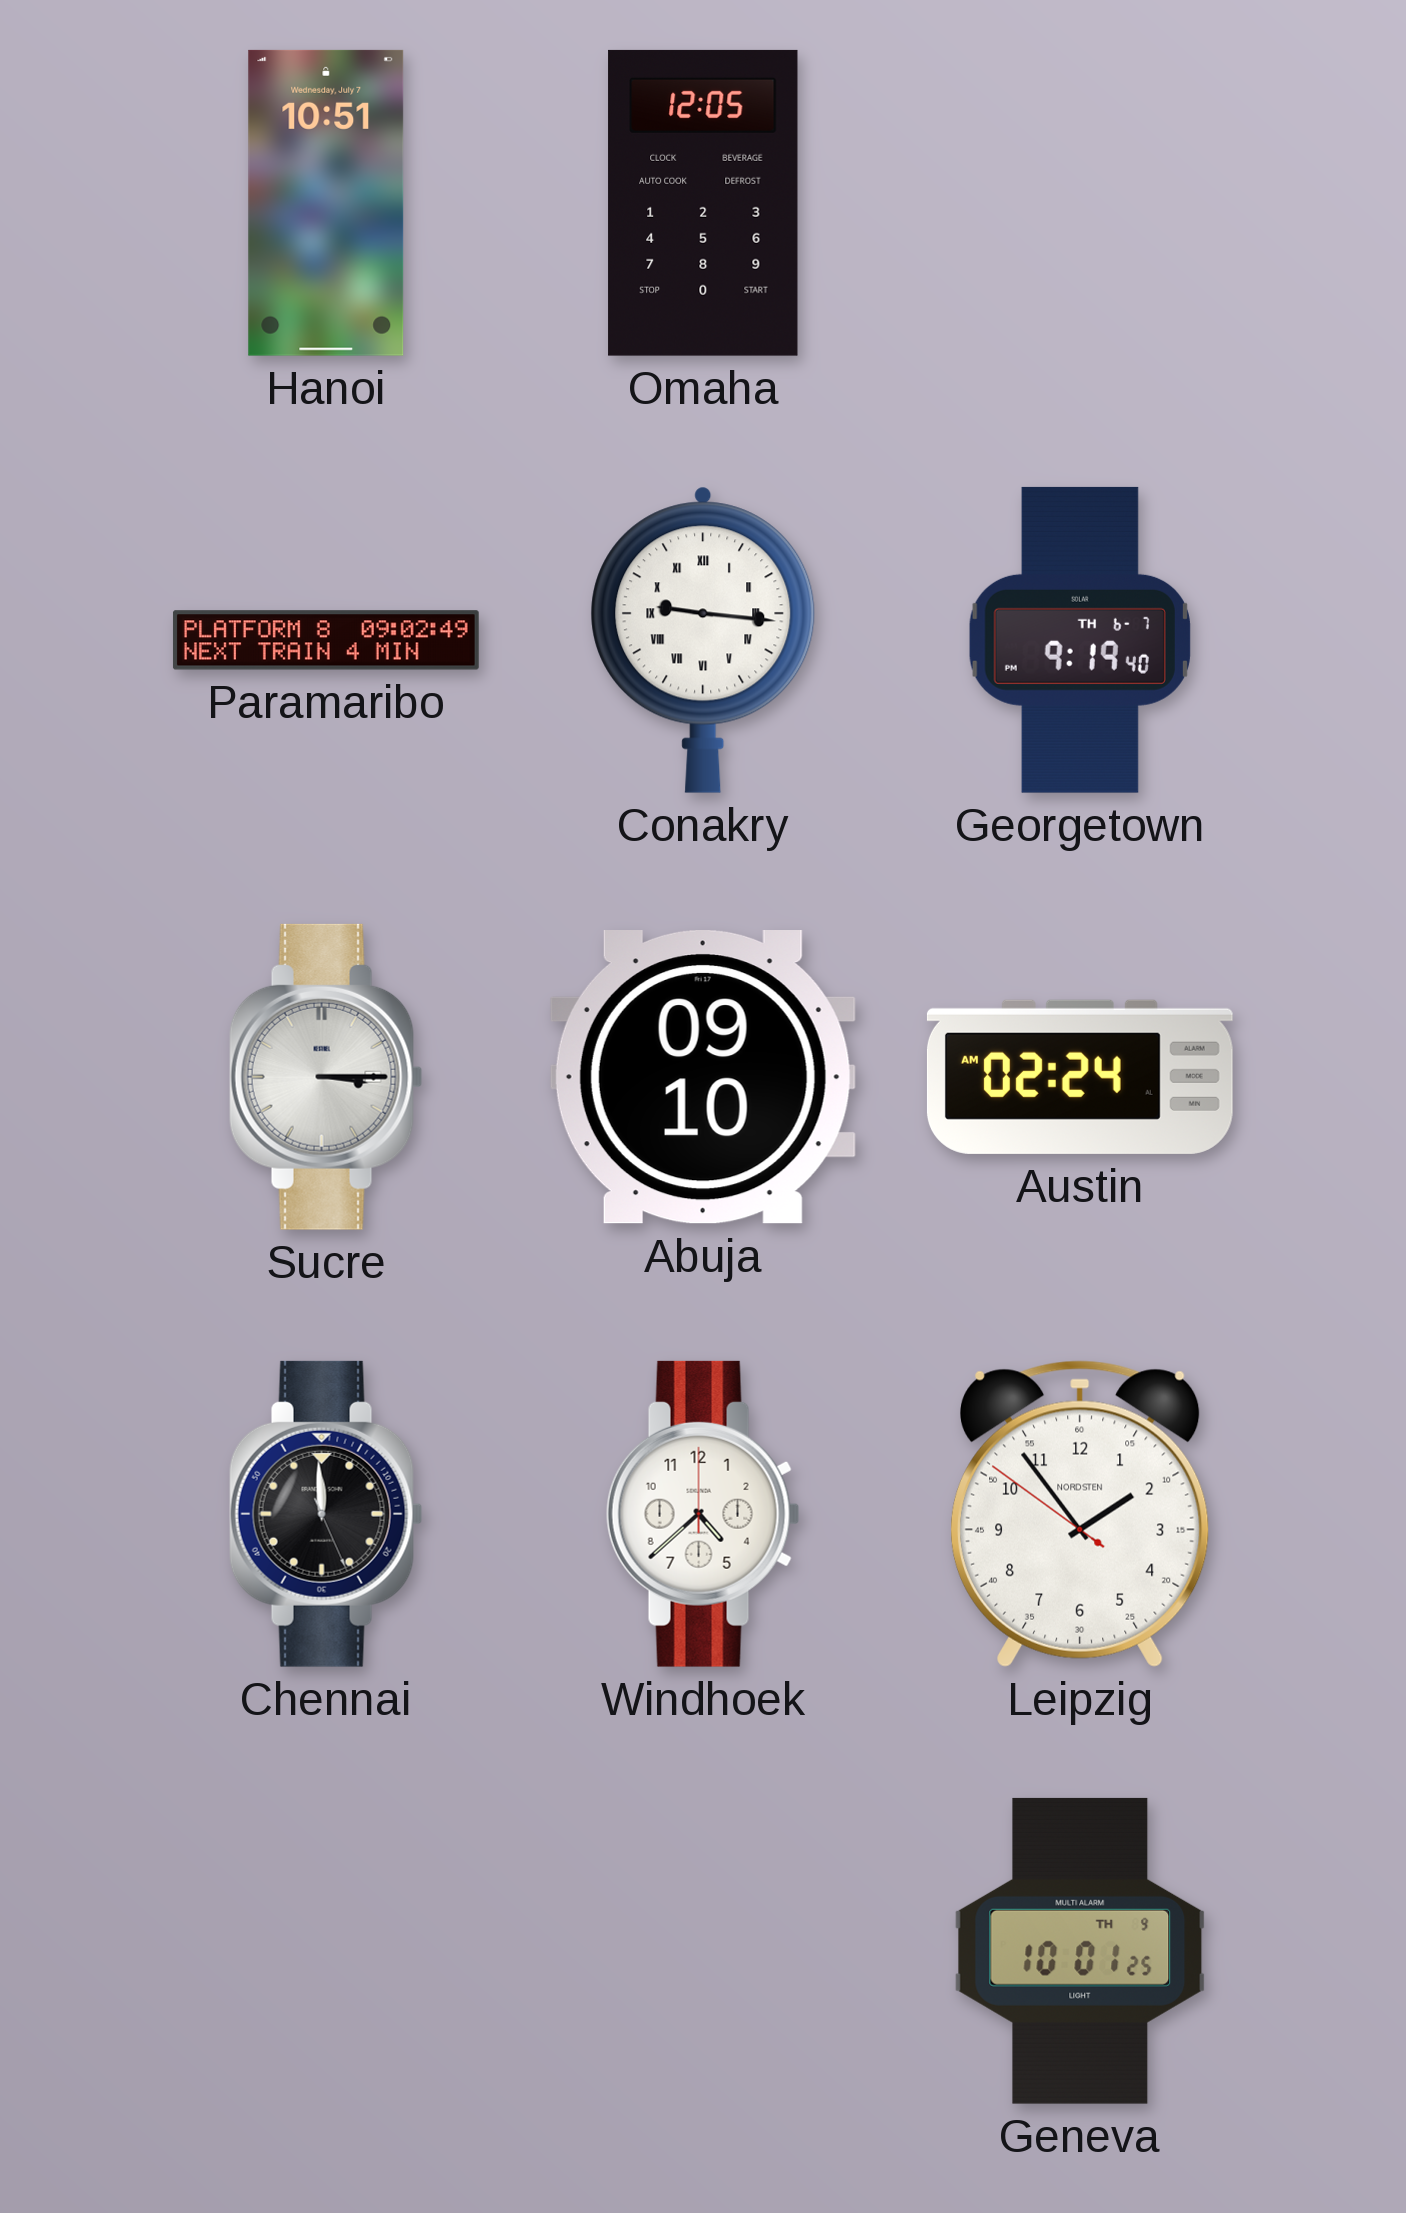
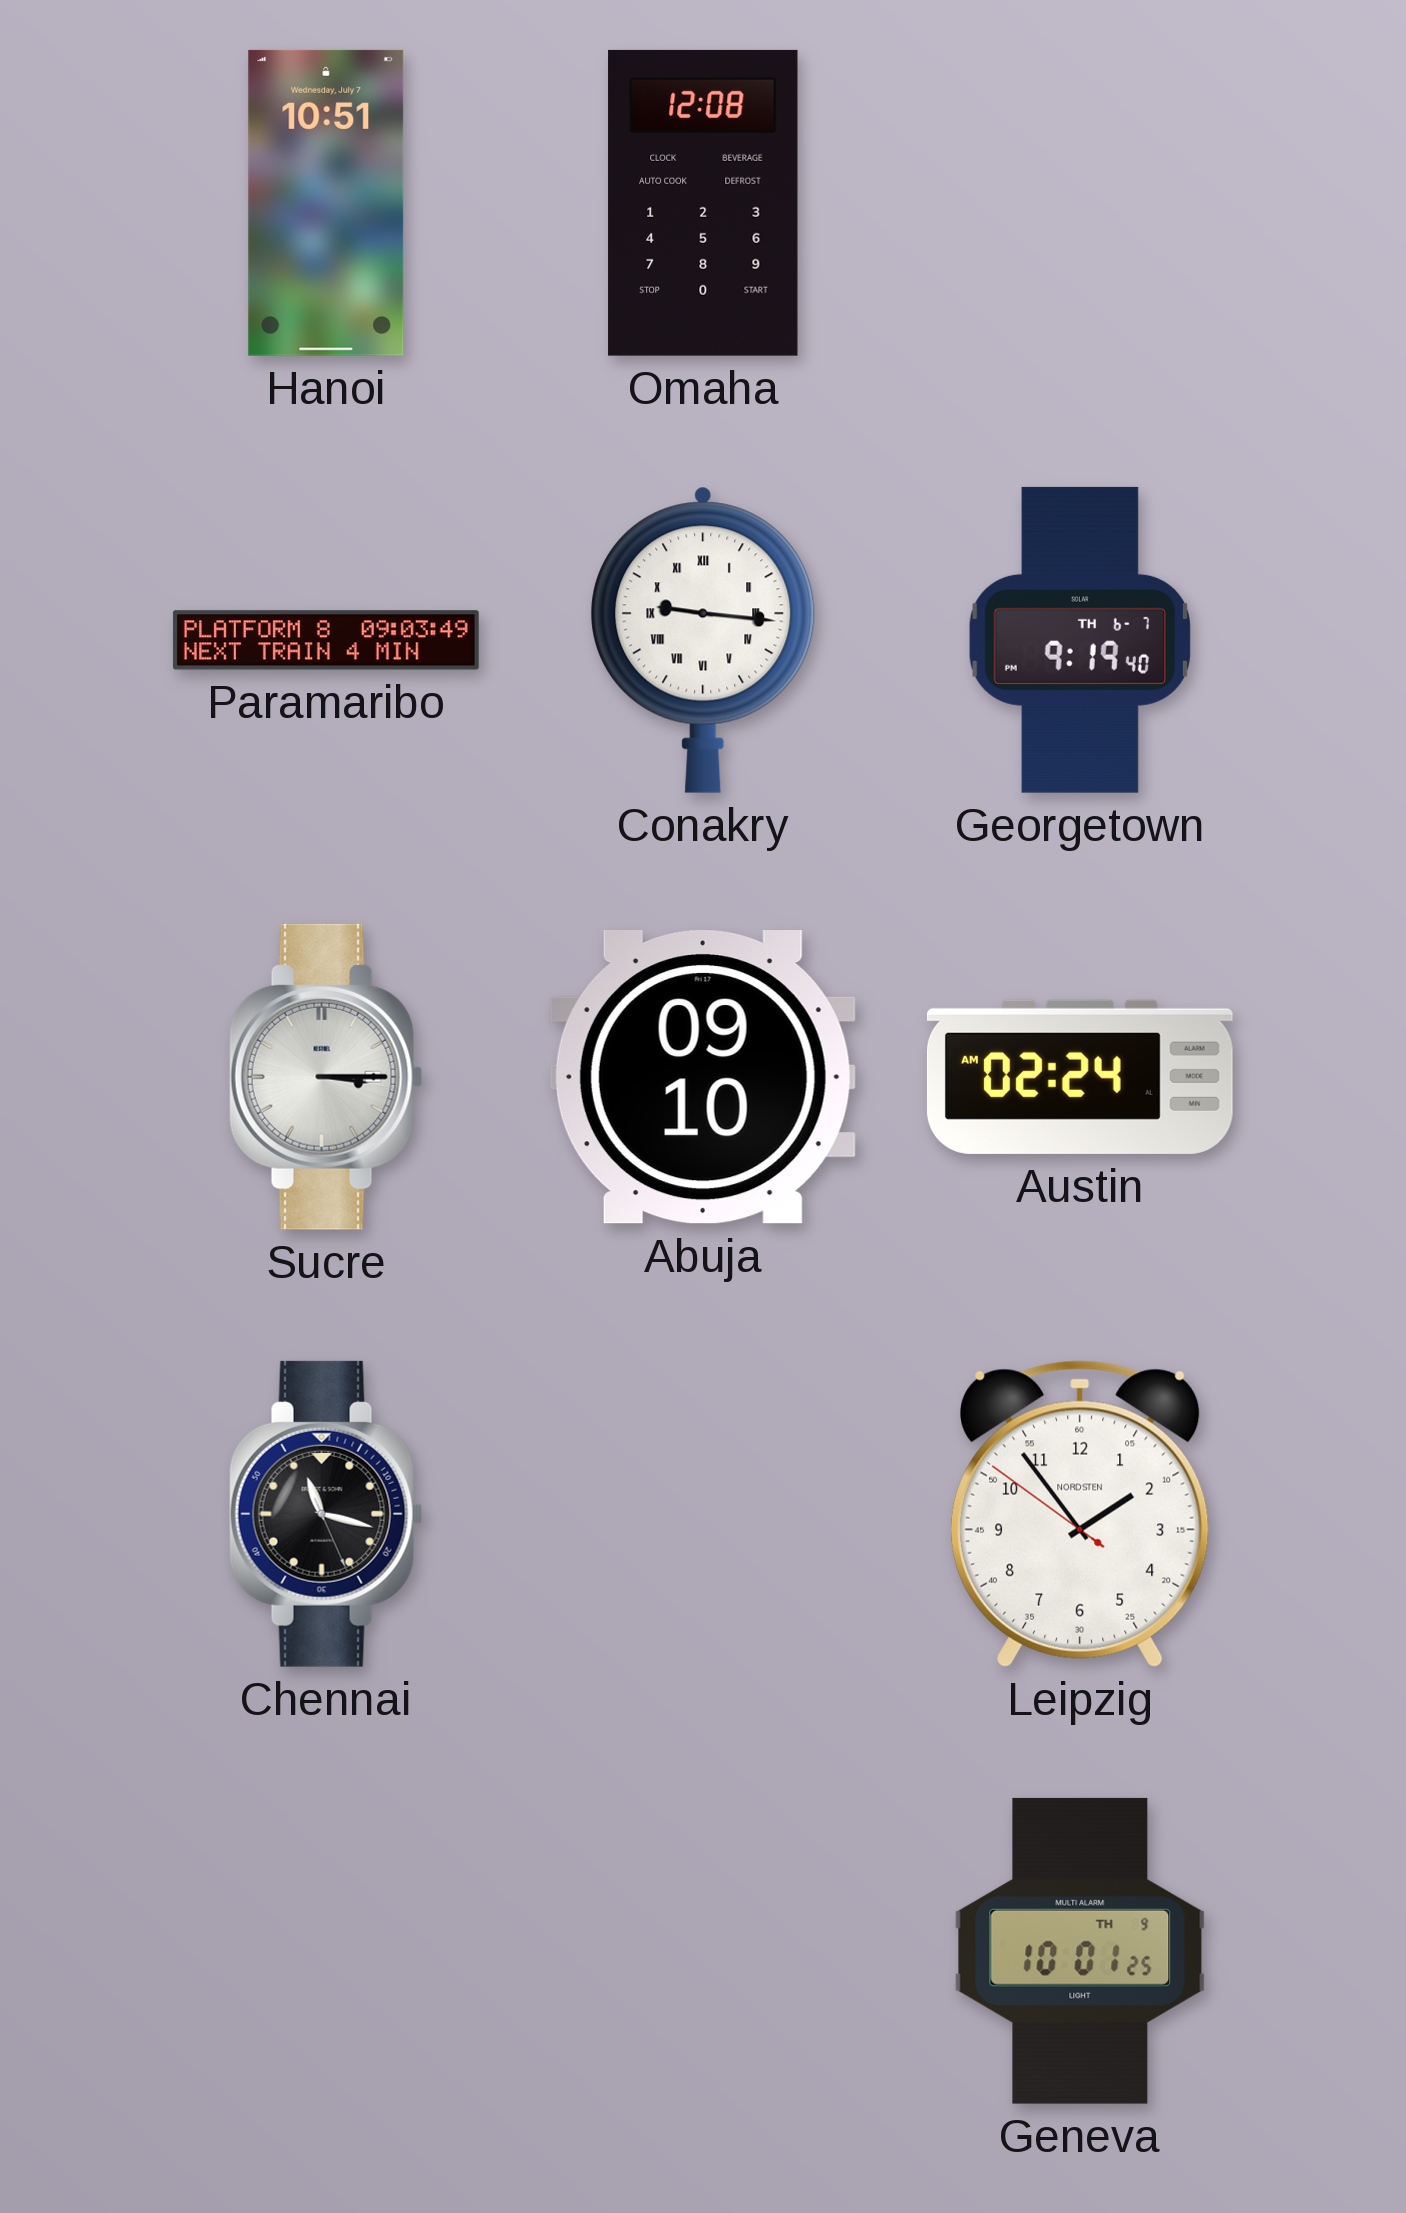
Omaha: 12:05 -> 12:08 (703, 203)
Paramaribo: 09:02 -> 09:03 (326, 640)
Chennai: 11:59 -> 11:17 (326, 1514)
Windhoek: 4:38 -> none (703, 1514)
